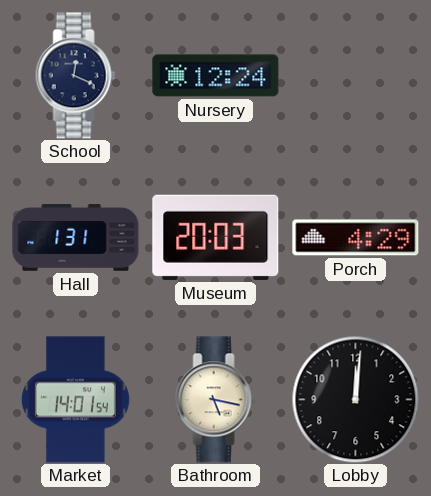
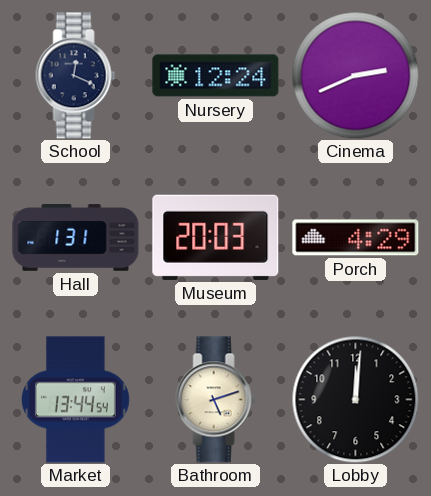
Cinema: none -> 2:41 (355, 75)
Market: 14:01 -> 13:44 (75, 400)
Bathroom: 5:17 -> 5:12 (216, 400)
